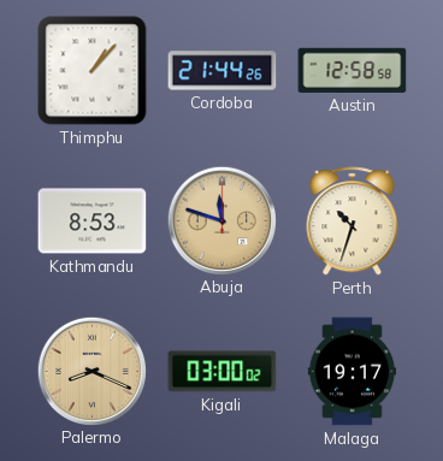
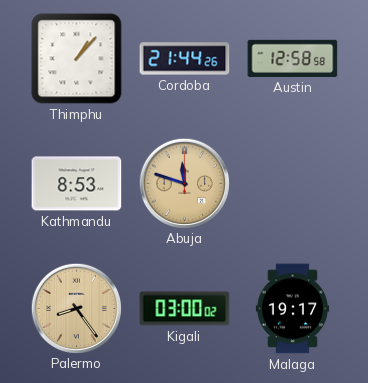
Perth: 10:33 -> none (353, 221)
Palermo: 8:19 -> 8:24 (76, 308)
